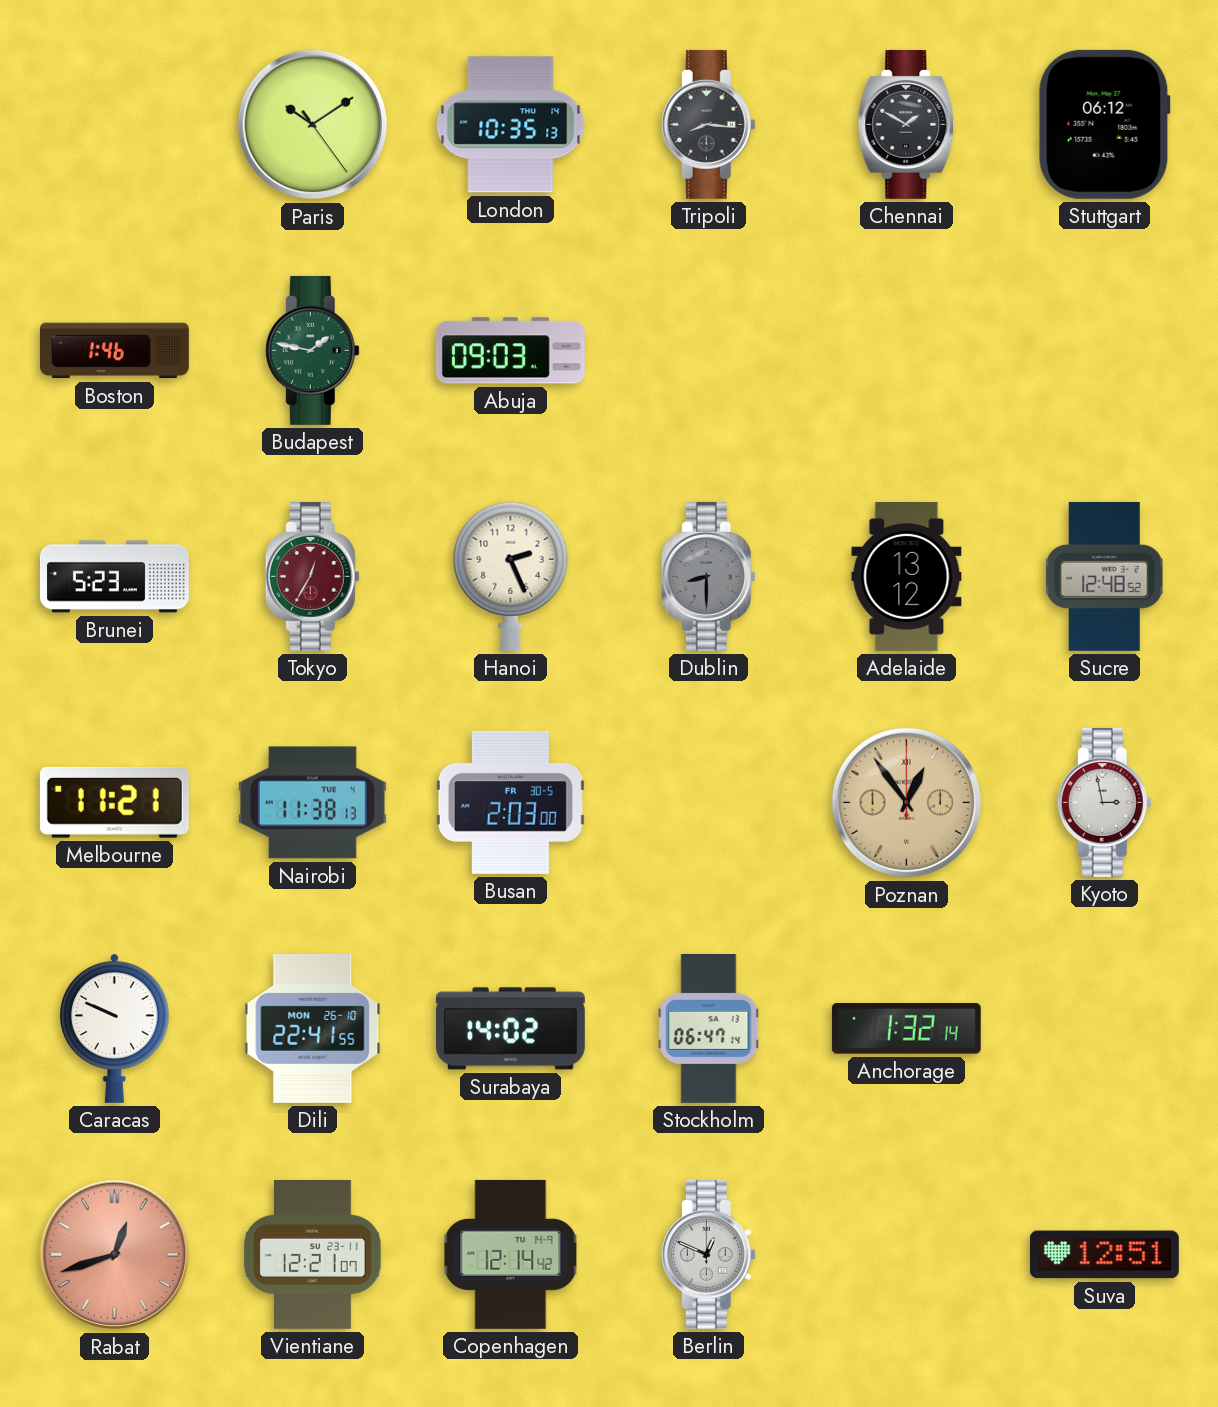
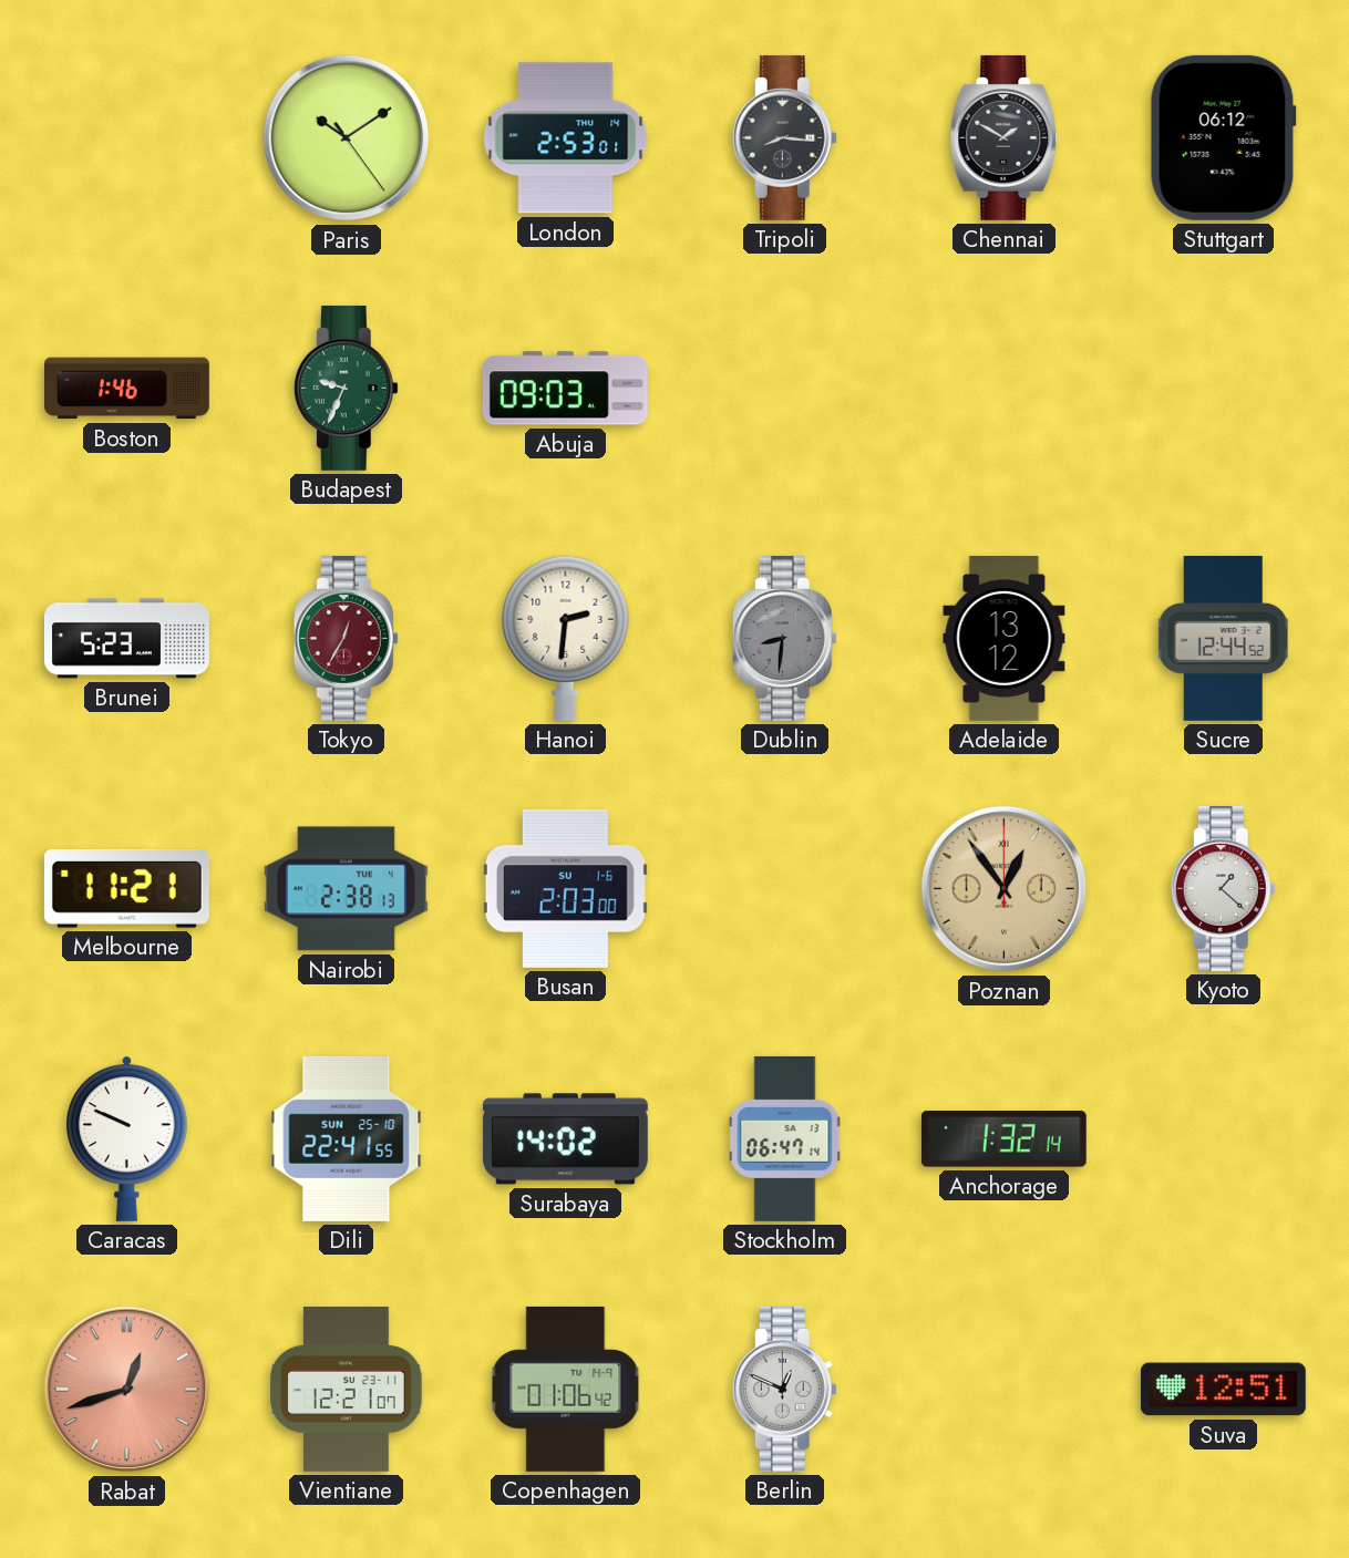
London: 10:35 -> 2:53 (566, 138)
Budapest: 1:47 -> 9:34 (346, 388)
Hanoi: 2:26 -> 2:31 (566, 638)
Dublin: 8:30 -> 8:31 (784, 638)
Sucre: 12:48 -> 12:44 (1223, 638)
Nairobi: 11:38 -> 2:38 (346, 889)
Busan date: FR 30-5 -> SU 1-6 (565, 888)
Kyoto: 2:58 -> 1:22 (1223, 888)
Dili date: MON 26-10 -> SUN 25-10 (347, 1138)
Copenhagen: 12:14 -> 01:06 (566, 1389)
